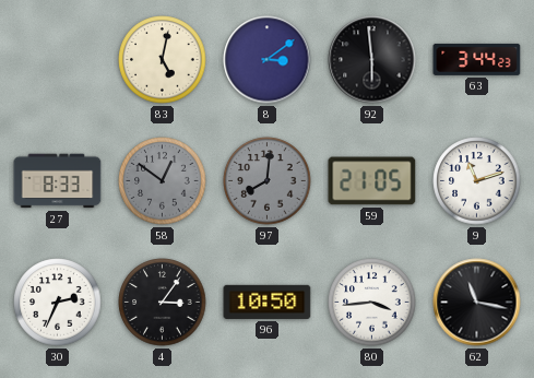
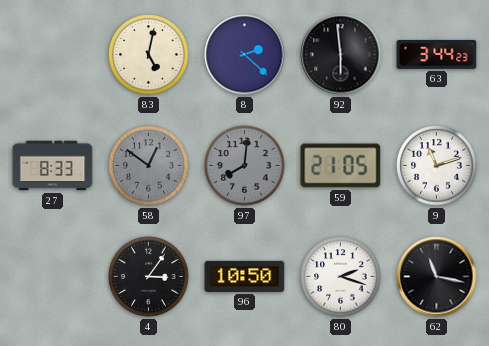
8: 3:09 -> 2:22 (245, 55)
30: 2:34 -> none (58, 303)
80: 3:44 -> 2:18 (341, 277)
